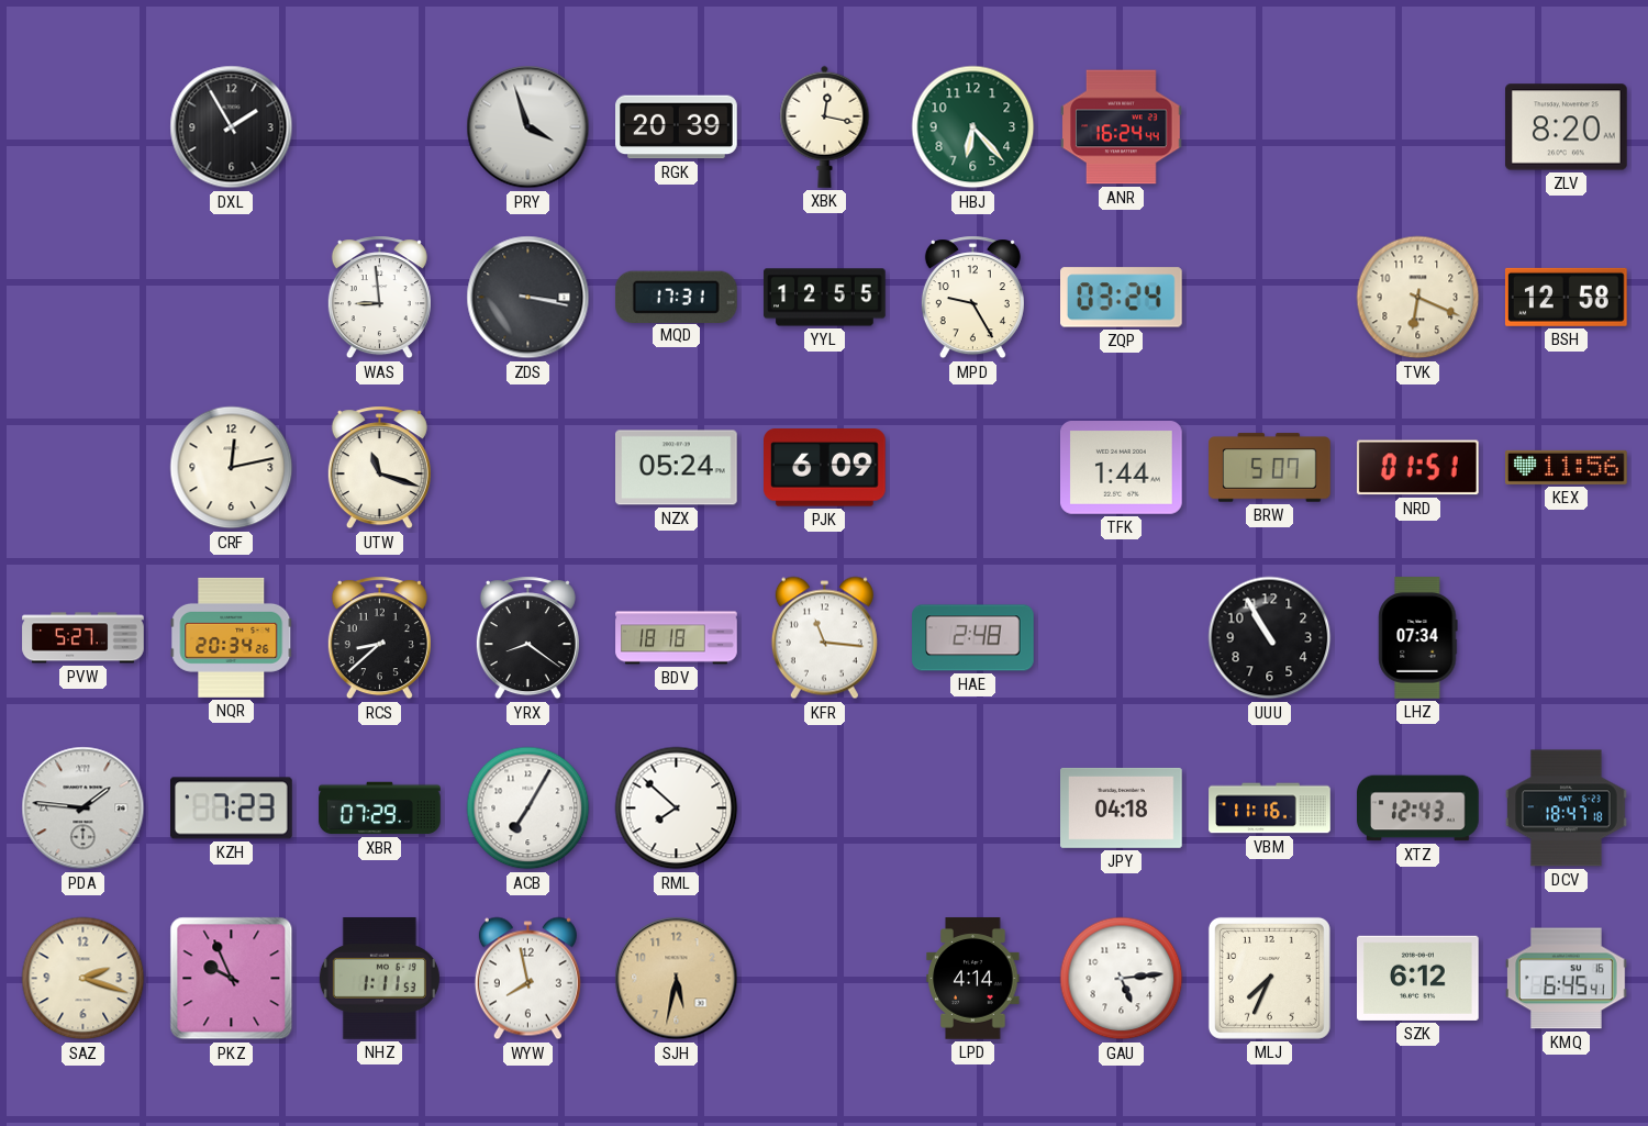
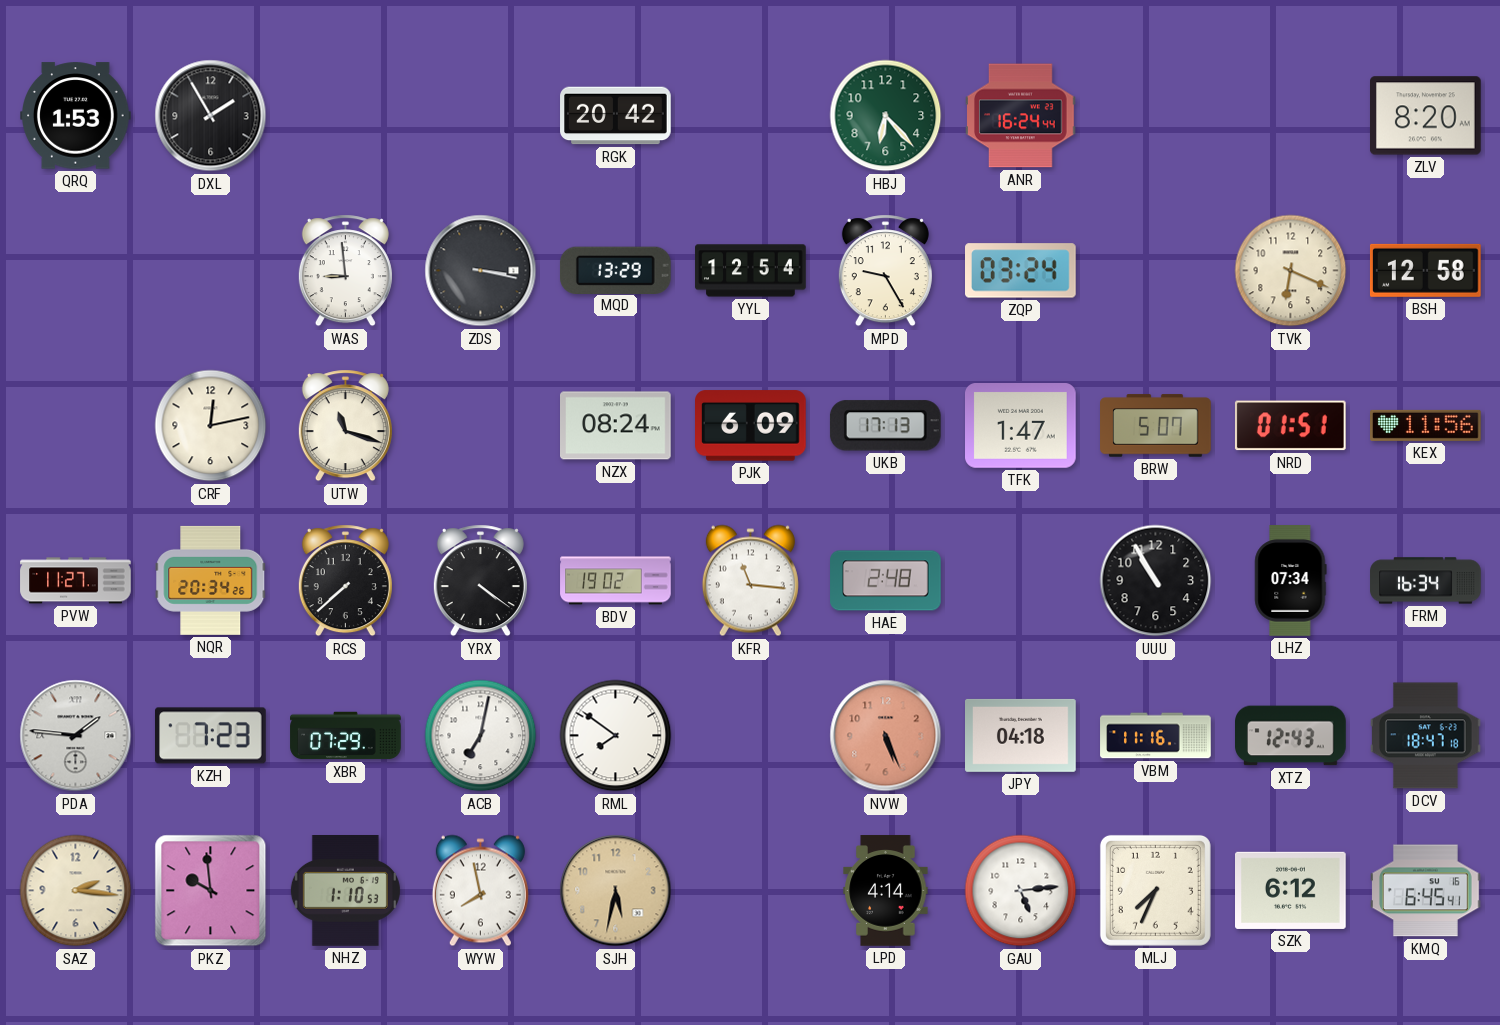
QRQ: none -> 1:53 (76, 116)
PRY: 3:57 -> none (528, 127)
RGK: 20:39 -> 20:42 (616, 116)
XBK: 12:17 -> none (825, 126)
MQD: 17:31 -> 13:29 (615, 270)
YYL: 12:55 -> 12:54 (751, 271)
NZX: 05:24 -> 08:24 (616, 426)
UKB: none -> 17:13 (885, 426)
TFK: 1:44 -> 1:47 (1021, 426)
PVW: 5:27 -> 11:27 (76, 581)
RCS: 8:38 -> 7:38 (345, 581)
YRX: 8:21 -> 4:21 (480, 581)
BDV: 18:18 -> 19:02 (616, 581)
FRM: none -> 16:34 (1426, 581)
ACB: 7:05 -> 7:02 (481, 736)
RML: 7:52 -> 7:51 (616, 736)
NVW: none -> 5:26 (886, 736)
SAZ: 2:18 -> 2:16 (76, 891)
PKZ: 9:56 -> 9:59 (211, 891)
NHZ: 1:11 -> 1:10 (345, 891)
